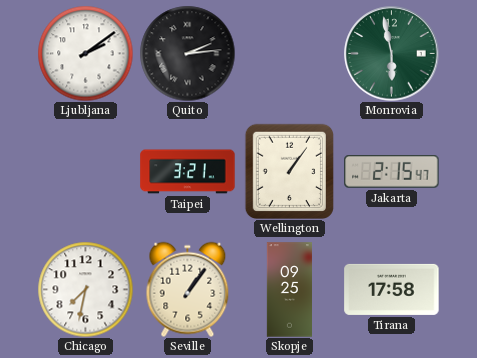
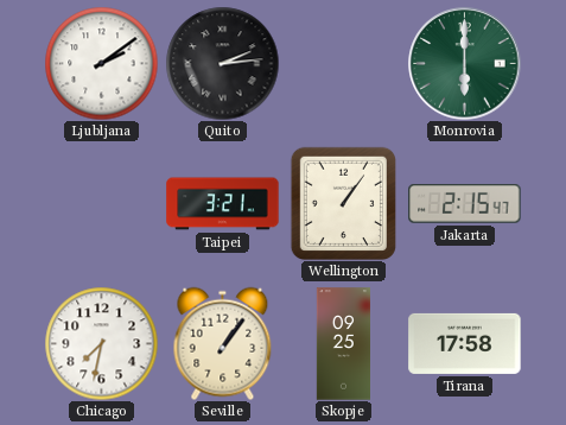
Monrovia: 5:58 -> 6:00 (465, 64)
